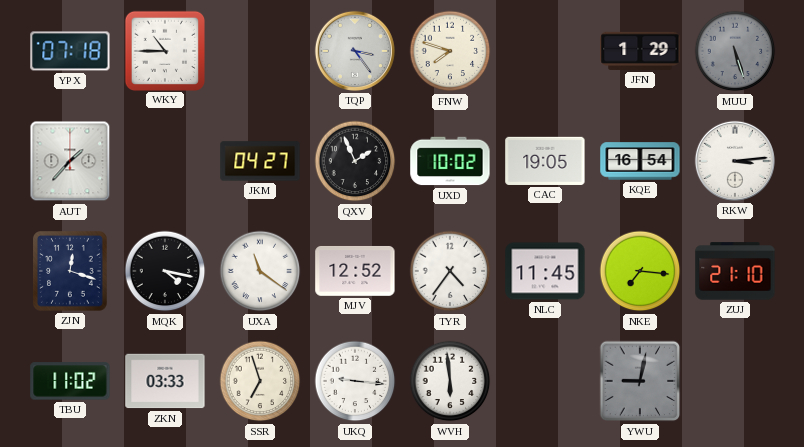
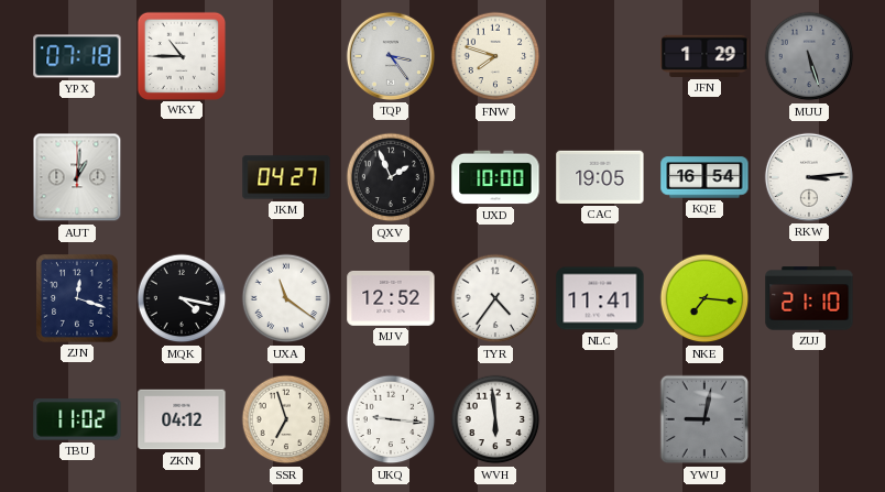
AUT: 1:37 -> 1:01 (77, 177)
UXD: 10:02 -> 10:00 (495, 177)
NLC: 11:45 -> 11:41 (600, 298)
ZKN: 03:33 -> 04:12 (182, 419)
